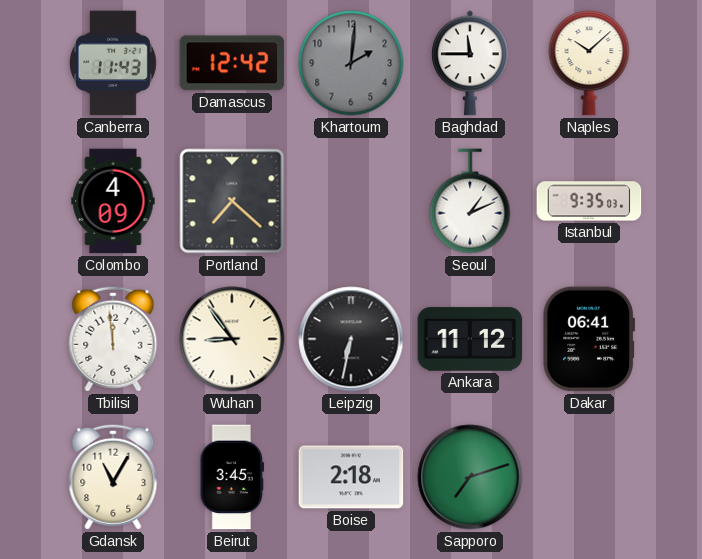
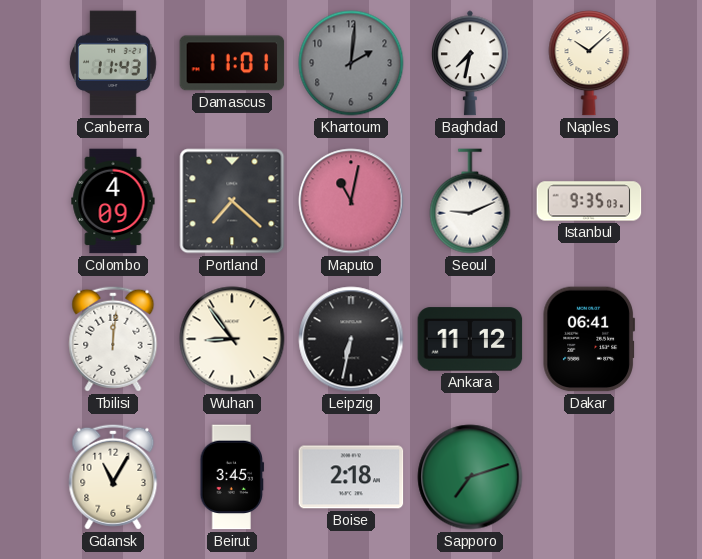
Damascus: 12:42 -> 11:01 (232, 63)
Baghdad: 11:45 -> 7:32 (471, 63)
Maputo: none -> 11:02 (351, 201)
Seoul: 1:11 -> 9:11 (470, 201)
Tbilisi: 11:59 -> 12:01 (113, 339)
